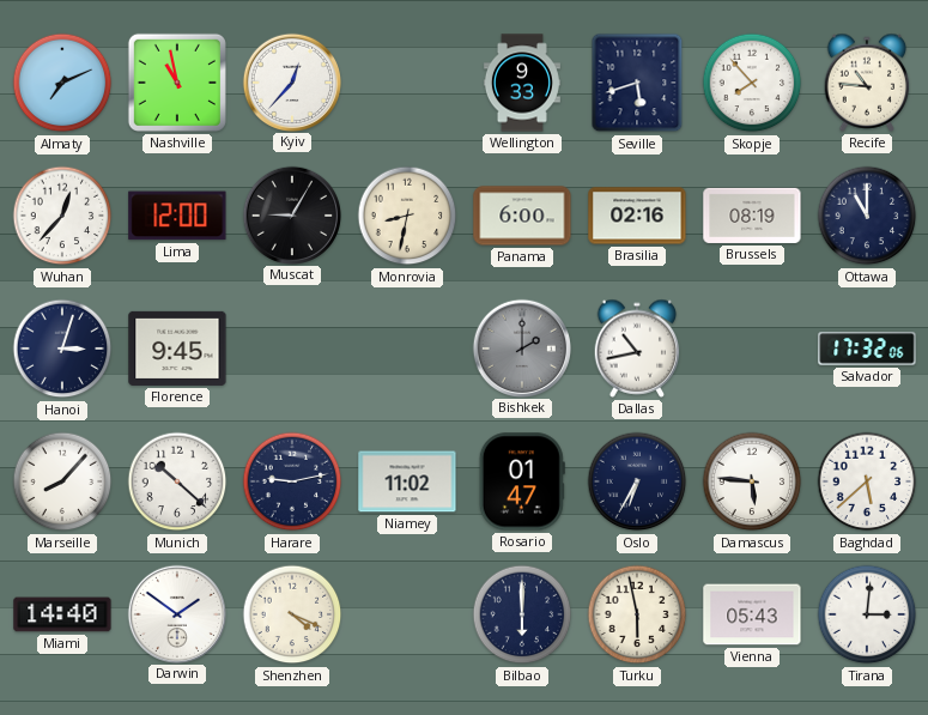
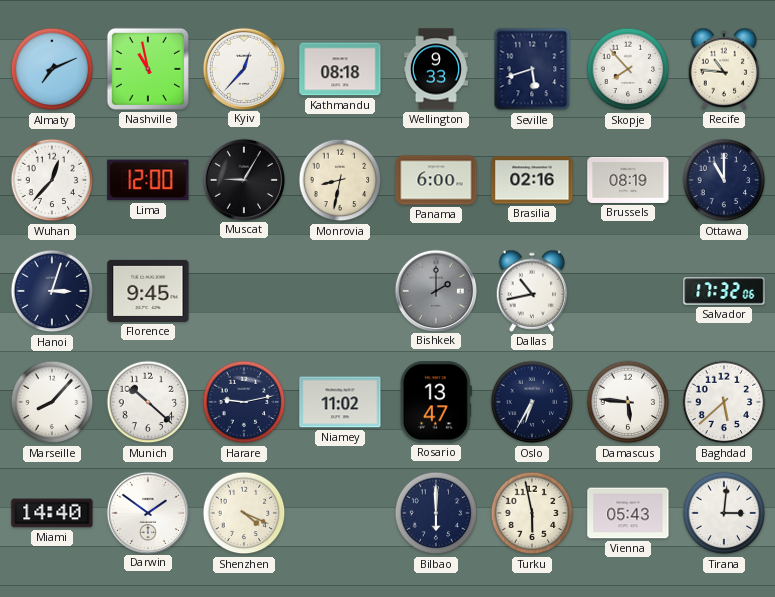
Kathmandu: none -> 08:18 (340, 69)
Rosario: 01:47 -> 13:47 (436, 402)
